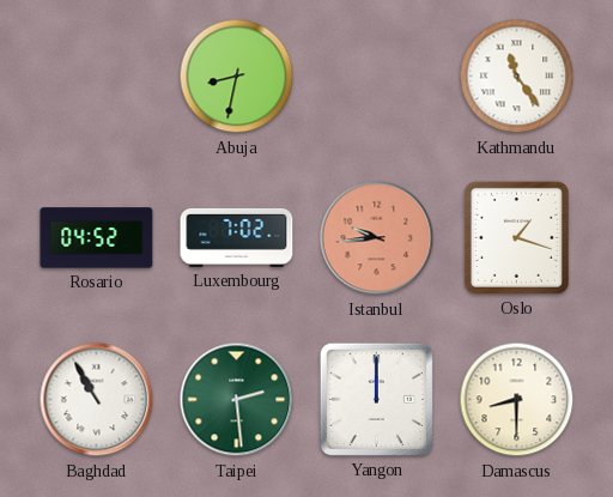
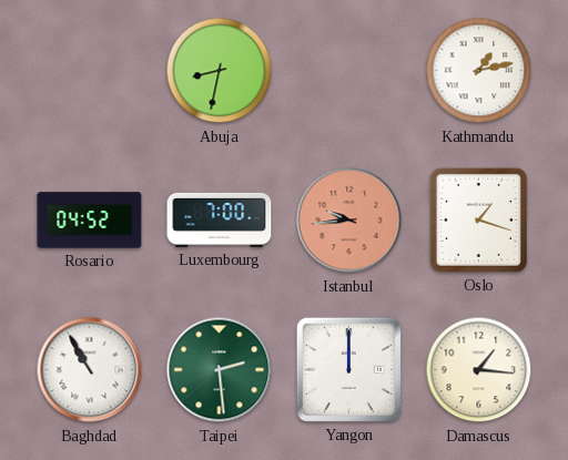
Kathmandu: 11:24 -> 1:13 (479, 71)
Luxembourg: 7:02 -> 7:00 (220, 219)
Damascus: 8:30 -> 1:16 (479, 370)
